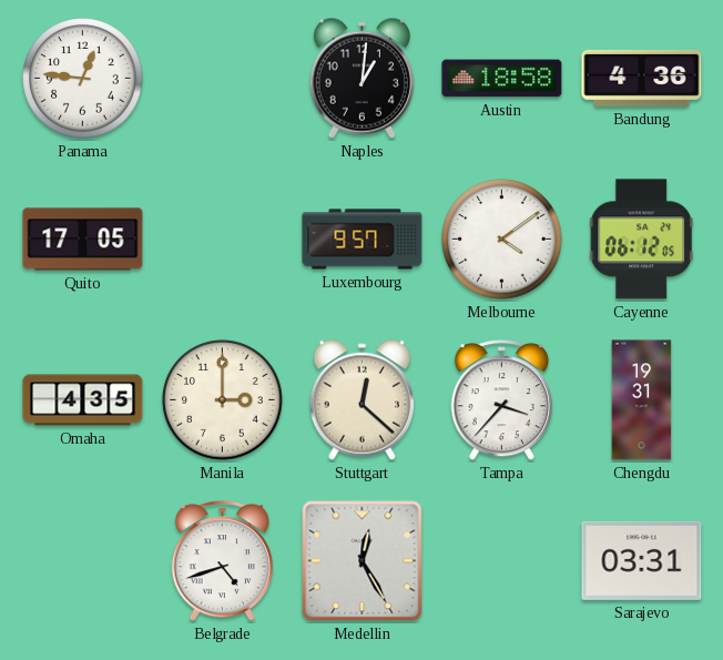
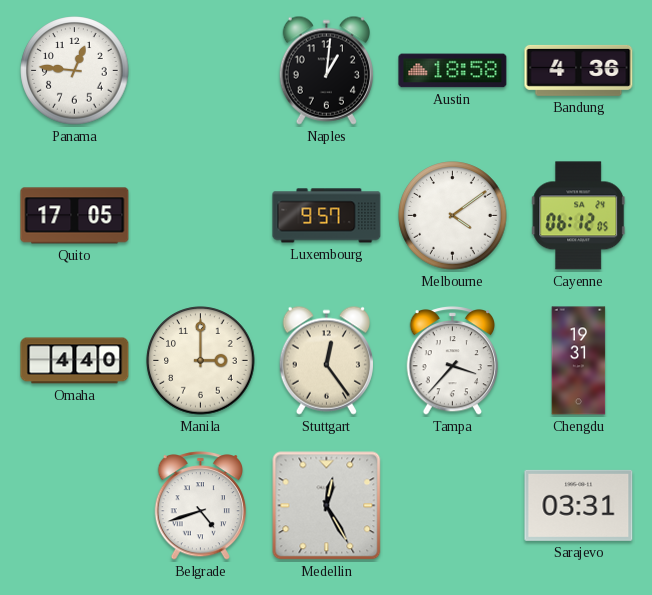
Omaha: 4:35 -> 4:40 (75, 361)
Stuttgart: 12:22 -> 12:24 (326, 360)
